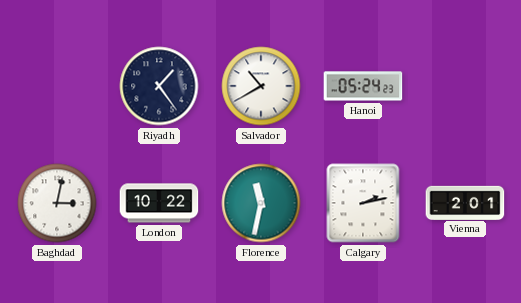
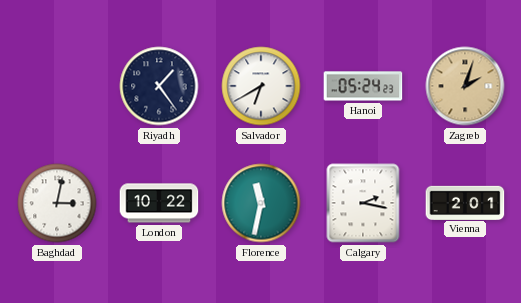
Salvador: 10:40 -> 6:40 (261, 86)
Zagreb: none -> 2:03 (465, 86)
Calgary: 2:13 -> 2:17 (363, 203)
